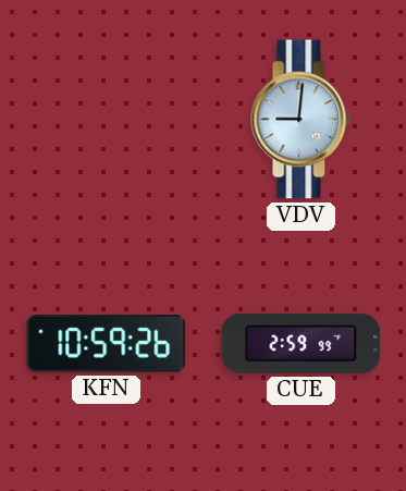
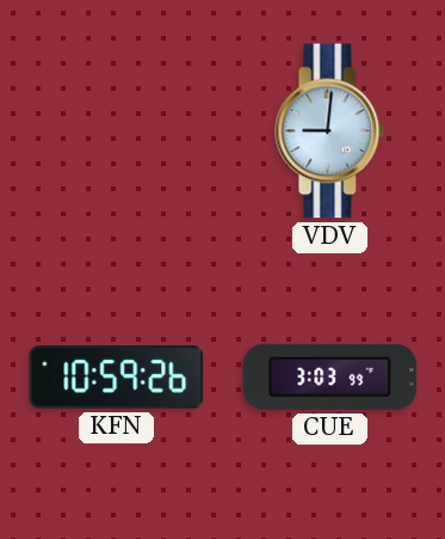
CUE: 2:59 -> 3:03 (330, 376)
